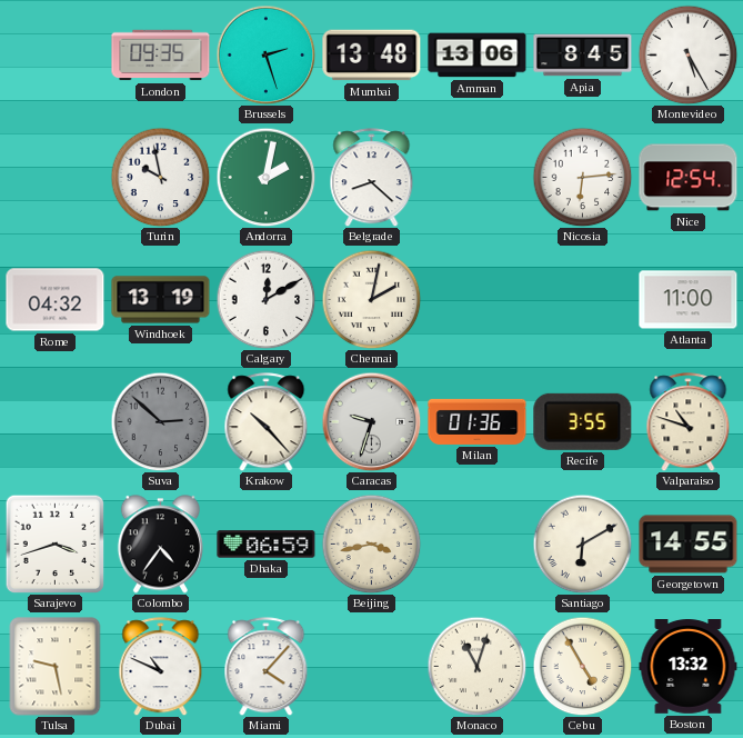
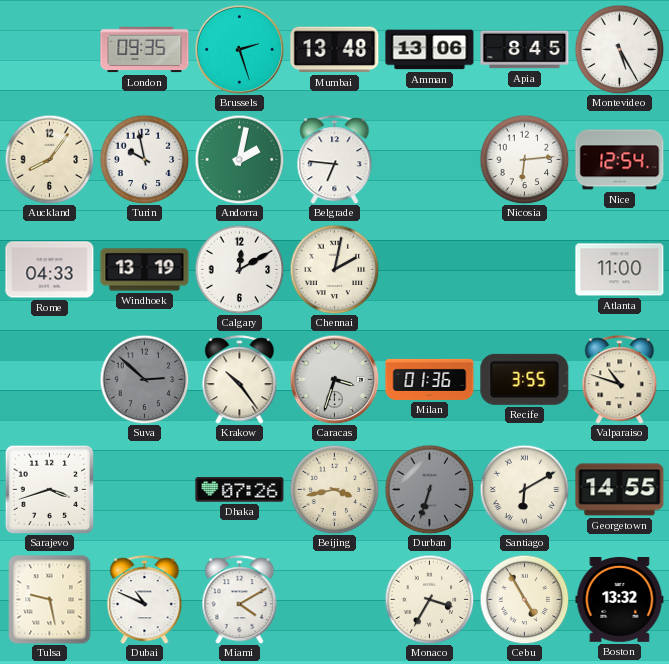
Auckland: none -> 8:06 (49, 159)
Belgrade: 8:22 -> 6:46 (335, 160)
Rome: 04:32 -> 04:33 (50, 270)
Krakow: 10:23 -> 10:24 (240, 380)
Caracas: 9:33 -> 3:33 (334, 379)
Colombo: 4:36 -> none (160, 545)
Dhaka: 06:59 -> 07:26 (240, 490)
Durban: none -> 6:33 (429, 489)
Miami: 4:07 -> 4:10 (240, 600)
Monaco: 11:03 -> 3:35 (429, 599)
